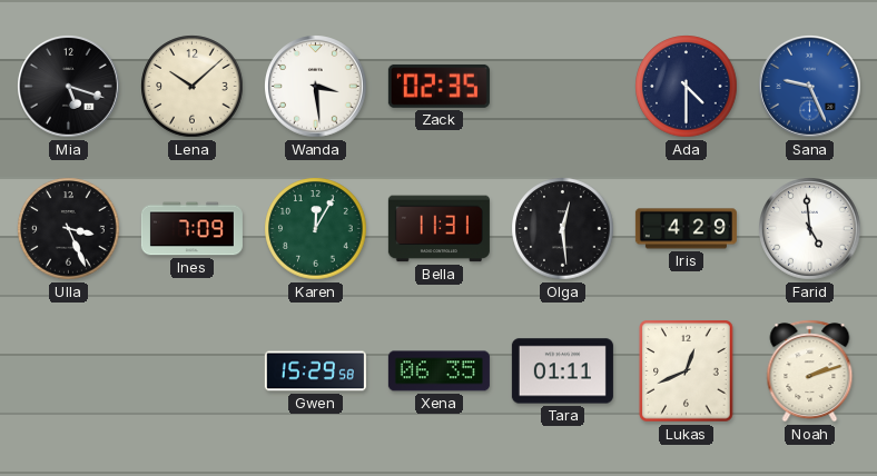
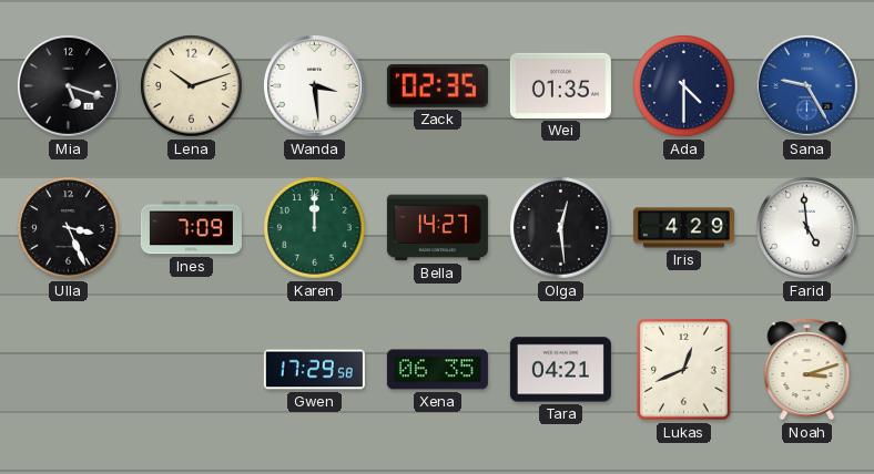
Lena: 10:08 -> 10:12 (192, 86)
Wei: none -> 01:35 (560, 85)
Sana: 9:26 -> 9:25 (807, 86)
Karen: 12:05 -> 12:00 (315, 228)
Bella: 11:31 -> 14:27 (437, 228)
Gwen: 15:29 -> 17:29 (314, 370)
Tara: 01:11 -> 04:21 (560, 370)
Noah: 2:12 -> 3:12 (807, 370)
